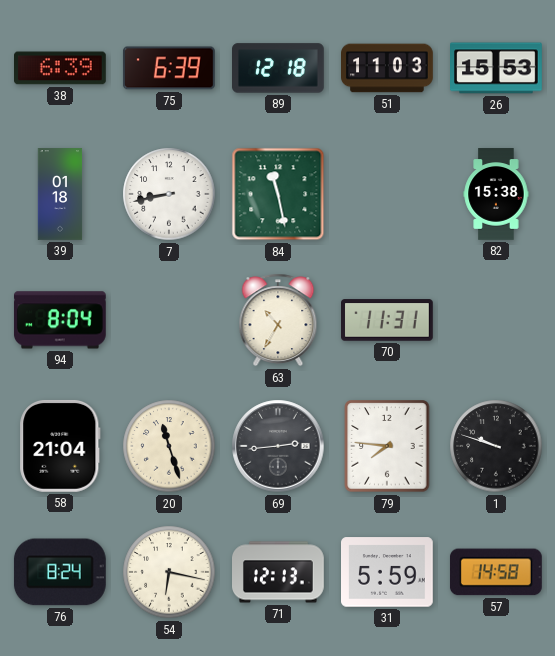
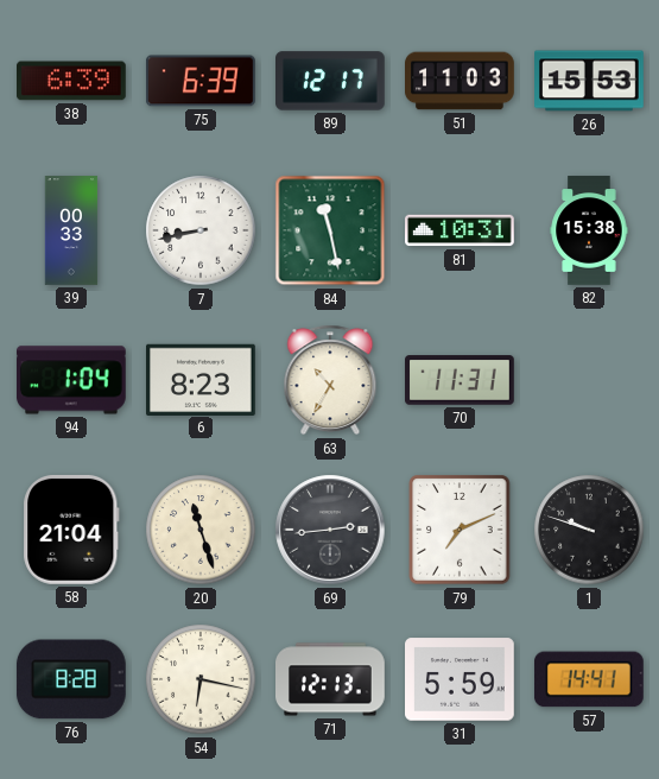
89: 12:18 -> 12:17 (331, 81)
39: 01:18 -> 00:33 (71, 230)
81: none -> 10:31 (461, 230)
94: 8:04 -> 1:04 (71, 380)
6: none -> 8:23 (202, 379)
79: 7:46 -> 7:11 (460, 530)
76: 8:24 -> 8:28 (71, 679)
57: 14:58 -> 14:41 (589, 679)
